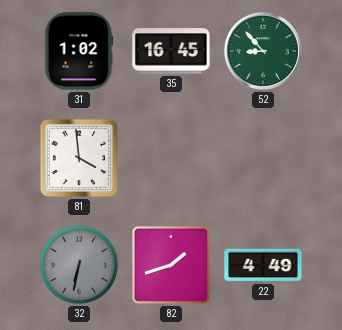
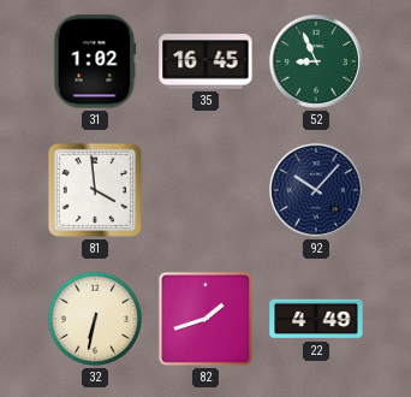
52: 8:53 -> 8:56 (316, 61)
92: none -> 10:07 (316, 190)
32 dial: grey -> cream (95, 319)
